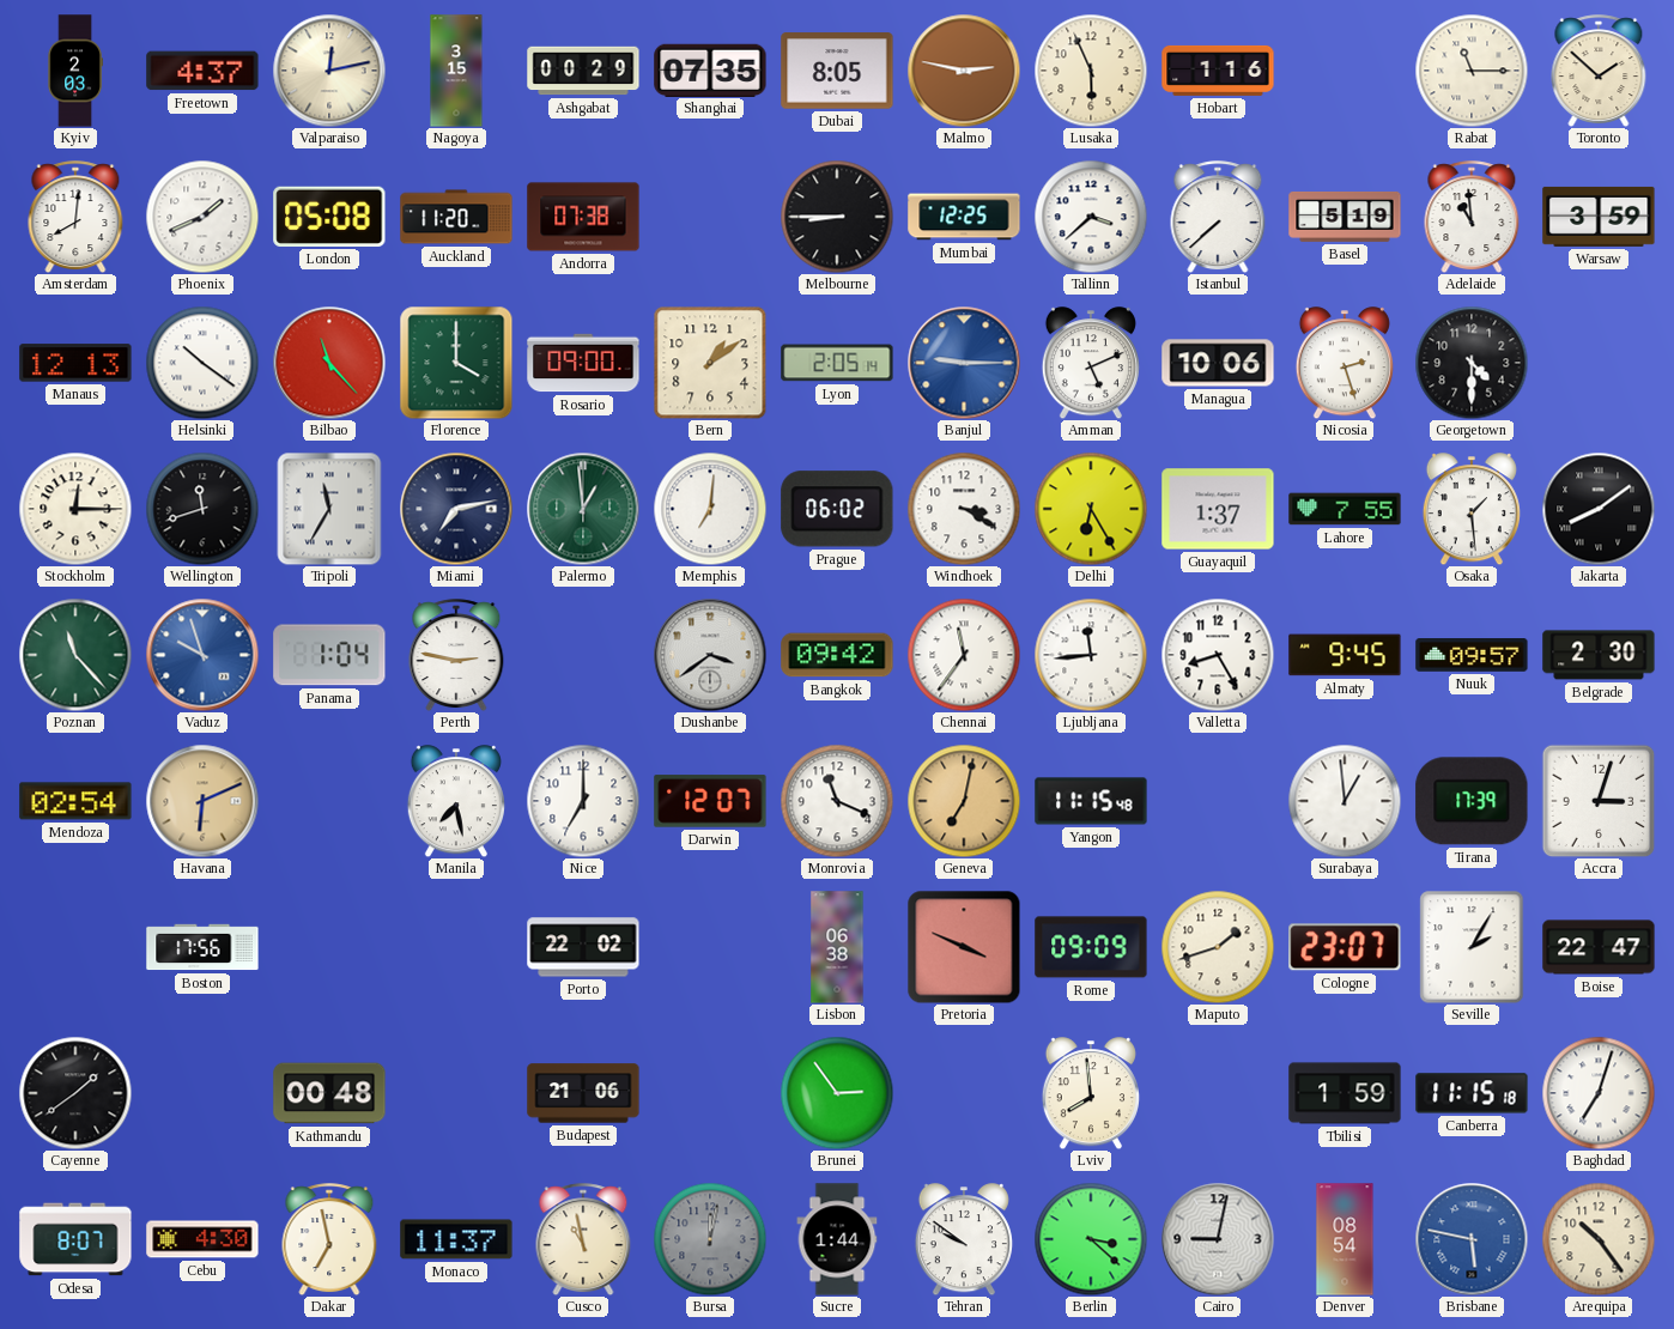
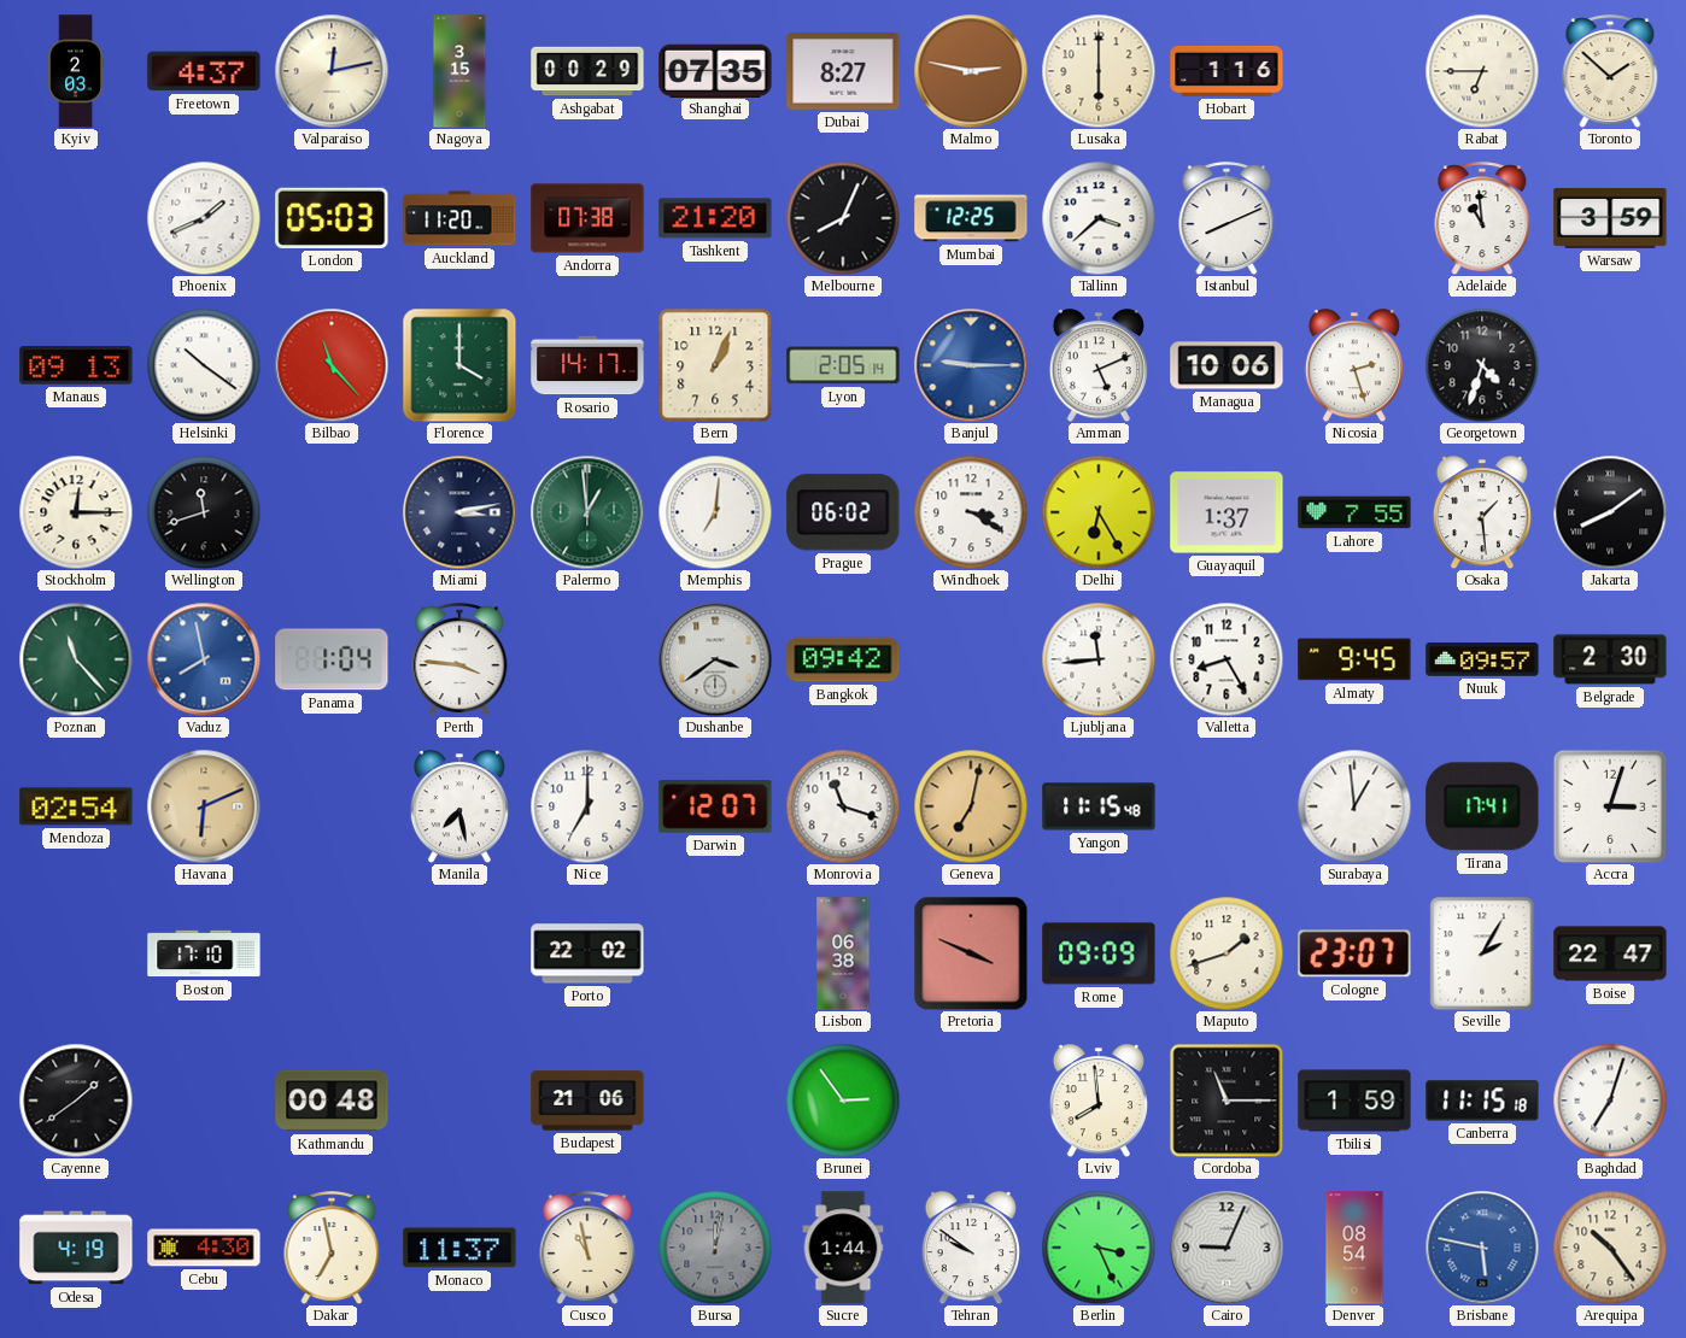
Dubai: 8:05 -> 8:27 (843, 71)
Lusaka: 5:56 -> 6:00 (1099, 71)
Rabat: 11:15 -> 6:45 (1482, 71)
Amsterdam: 8:01 -> none (75, 217)
London: 05:08 -> 05:03 (332, 218)
Tashkent: none -> 21:20 (715, 218)
Melbourne: 8:45 -> 8:04 (843, 218)
Istanbul: 7:38 -> 8:11 (1227, 218)
Basel: 5:19 -> none (1345, 217)
Manaus: 12:13 -> 09:13 (76, 365)
Rosario: 09:00 -> 14:17 (587, 365)
Bern: 1:09 -> 1:04 (715, 365)
Georgetown: 4:30 -> 4:33 (1482, 365)
Tripoli: 11:35 -> none (329, 509)
Miami: 7:13 -> 3:13 (459, 512)
Vaduz: 9:57 -> 7:58 (204, 659)
Perth: 2:47 -> 3:46 (459, 659)
Chennai: 11:36 -> none (964, 655)
Monrovia: 11:19 -> 11:18 (843, 806)
Tirana: 17:39 -> 17:41 (1482, 806)
Boston: 17:56 -> 17:10 (204, 953)
Cordoba: none -> 11:15 (1227, 1101)
Odesa: 8:07 -> 4:19 (76, 1248)
Berlin: 3:22 -> 3:26 (1099, 1248)
Cairo: 9:02 -> 9:04 (1227, 1248)
